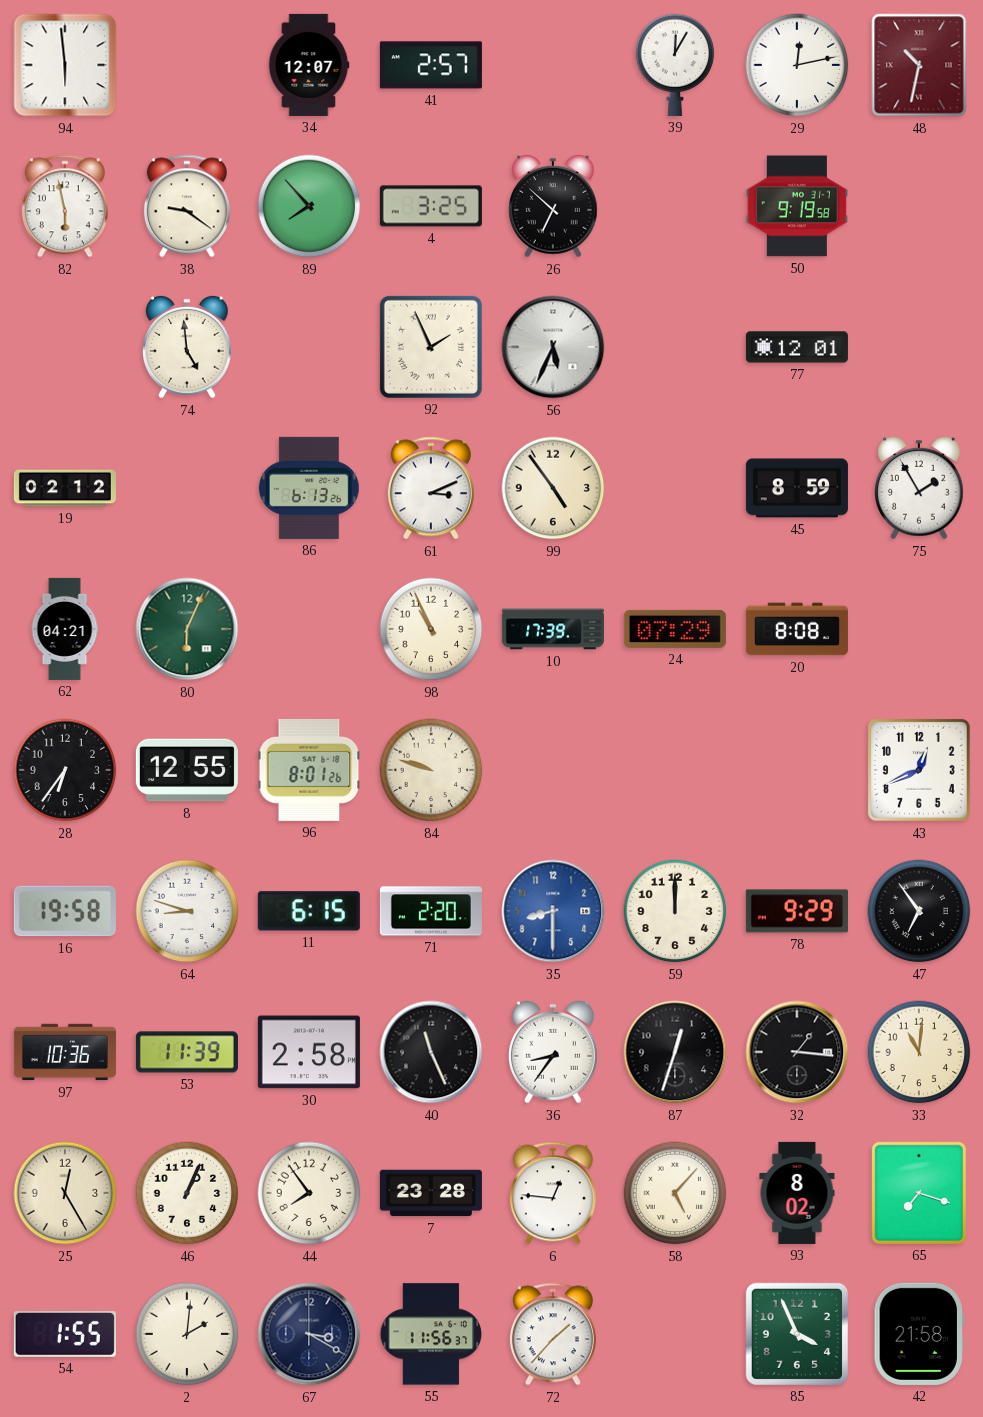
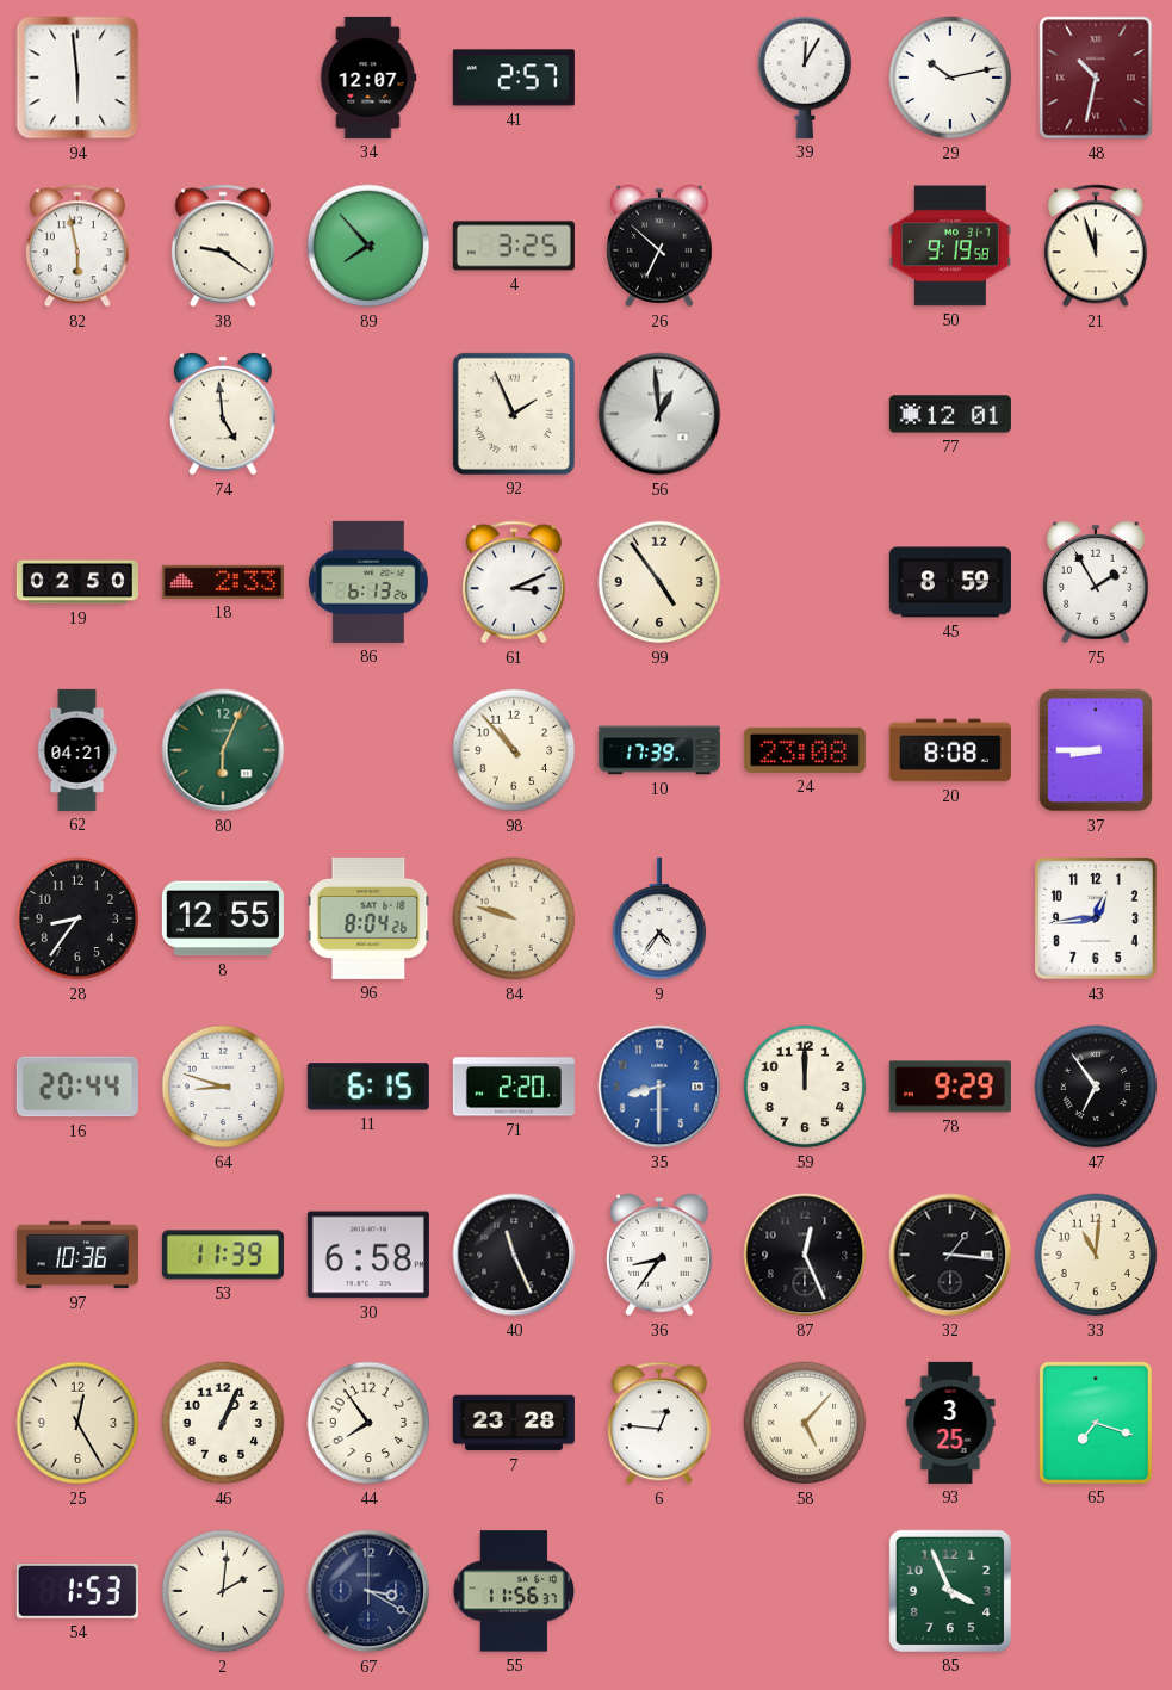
29: 12:13 -> 10:13 (950, 78)
21: none -> 11:57 (1096, 246)
56: 5:34 -> 12:59 (659, 414)
19: 02:12 -> 02:50 (77, 582)
18: none -> 2:33 (223, 582)
98: 10:56 -> 10:53 (514, 750)
24: 07:29 -> 23:08 (805, 750)
37: none -> 8:45 (1096, 750)
28: 6:36 -> 8:36 (77, 918)
96: 8:01 -> 8:04 (368, 918)
9: none -> 4:36 (659, 918)
43: 12:41 -> 12:44 (1096, 918)
16: 19:58 -> 20:44 (77, 1087)
30: 2:58 -> 6:58 (368, 1255)
87: 12:33 -> 12:26 (805, 1255)
93: 8:02 -> 3:25 (950, 1423)
54: 1:55 -> 1:53 (77, 1592)
72: 1:37 -> none (553, 1334)
42: 21:58 -> none (919, 1334)
